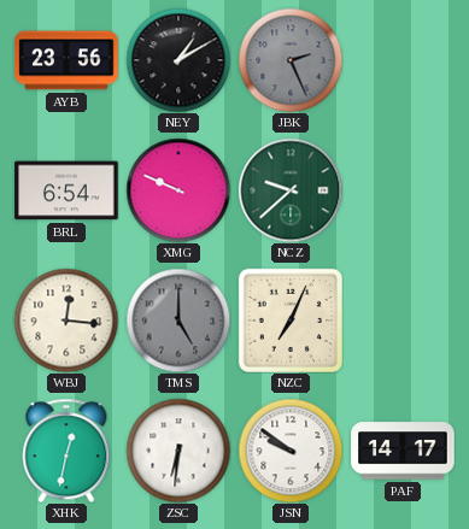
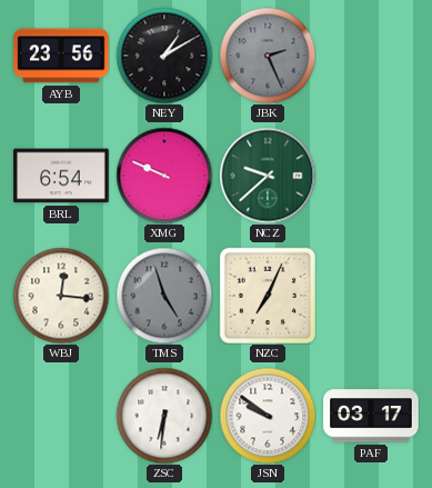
TMS: 5:00 -> 4:57 (164, 296)
XHK: 12:32 -> none (66, 451)
PAF: 14:17 -> 03:17 (371, 416)
